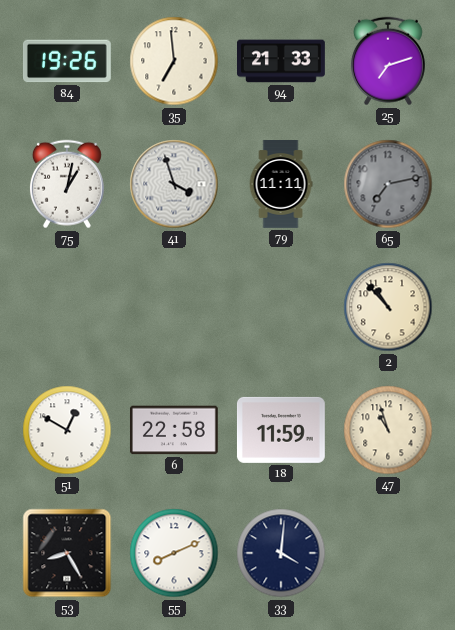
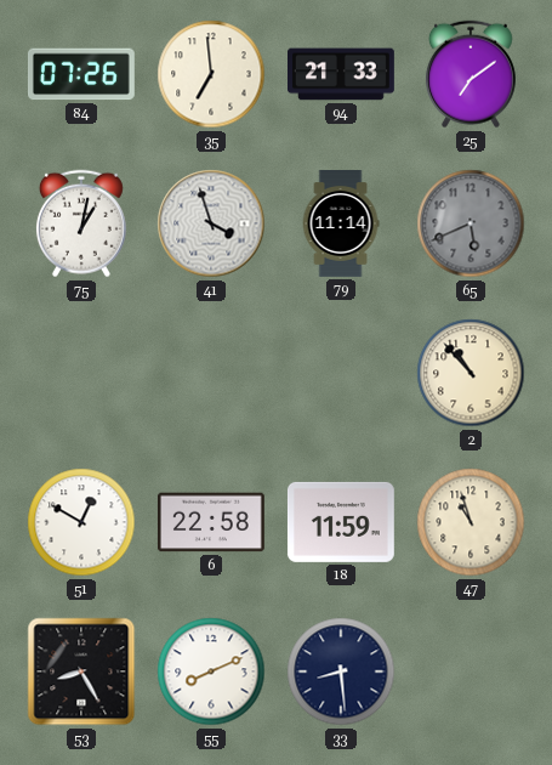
84: 19:26 -> 07:26 (81, 74)
25: 7:12 -> 7:09 (471, 74)
79: 11:11 -> 11:14 (341, 225)
65: 7:13 -> 5:41 (471, 223)
33: 4:01 -> 8:29 (341, 671)
